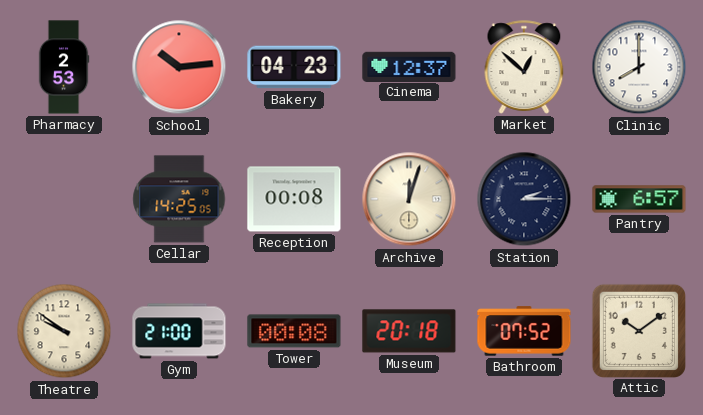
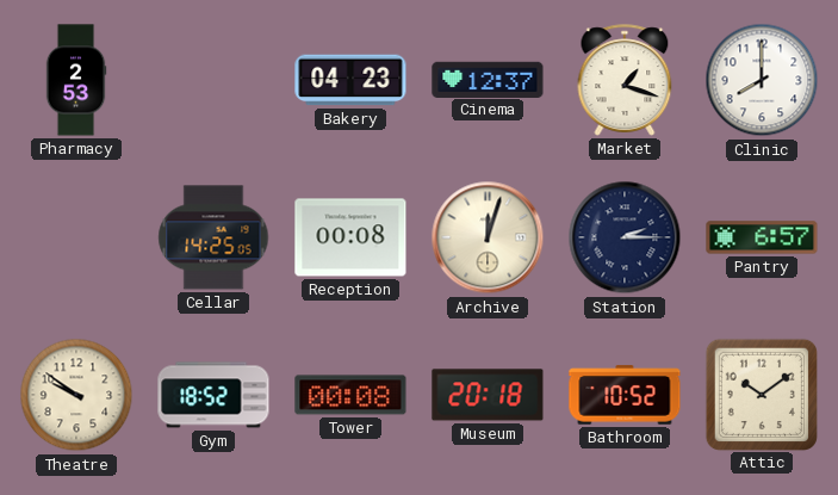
School: 10:14 -> none (179, 67)
Market: 12:52 -> 1:18 (625, 80)
Gym: 21:00 -> 18:52 (213, 395)
Bathroom: 07:52 -> 10:52 (625, 395)
